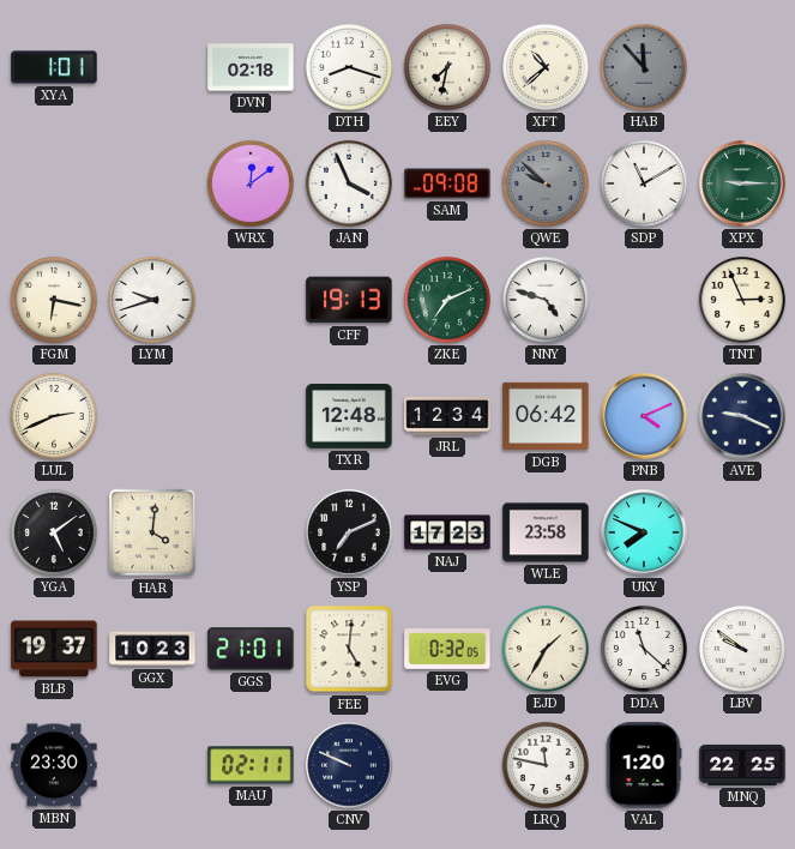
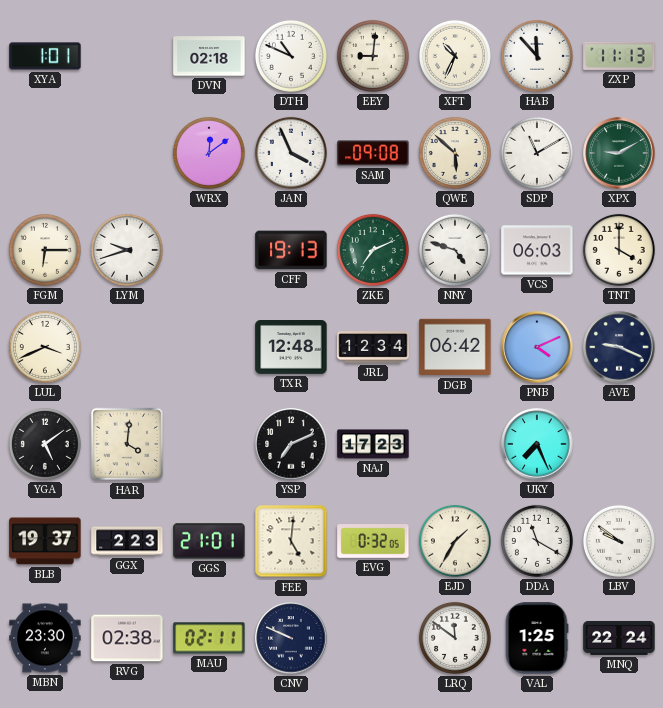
DTH: 8:18 -> 10:49 (291, 56)
EEY: 7:32 -> 9:01 (373, 56)
XFT: 10:38 -> 10:34 (455, 56)
HAB dial: grey -> white (537, 56)
ZXP: none -> 11:13 (619, 56)
QWE: 9:52 -> 5:52 (455, 153)
QWE dial: grey -> cream (455, 153)
XPX: 9:15 -> 9:10 (619, 153)
FGM: 6:17 -> 6:15 (45, 250)
VCS: none -> 06:03 (537, 250)
TNT: 2:56 -> 4:00 (619, 250)
LUL: 2:41 -> 3:41 (45, 347)
WLE: 23:58 -> none (546, 532)
UKY: 7:49 -> 7:26 (537, 444)
GGX: 10:23 -> 2:23 (127, 541)
DDA: 11:22 -> 11:20 (537, 541)
RVG: none -> 02:38 (127, 638)
LRQ: 11:47 -> 11:51 (455, 638)
VAL: 1:20 -> 1:25 (537, 638)
MNQ: 22:25 -> 22:24 (619, 638)
